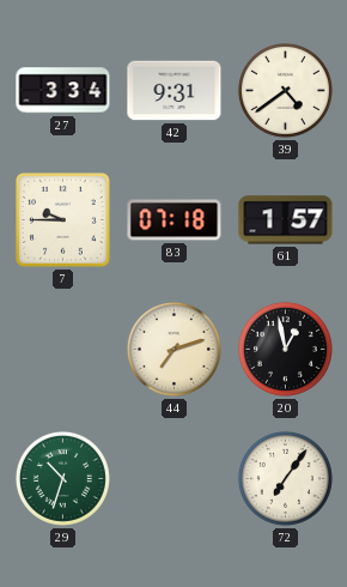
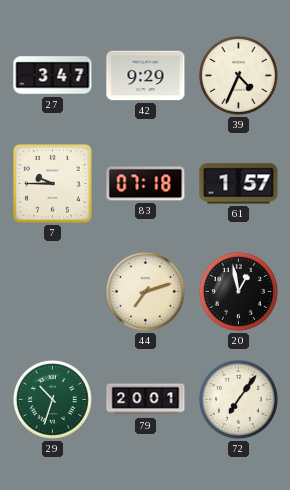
27: 3:34 -> 3:47 (53, 76)
42: 9:31 -> 9:29 (146, 76)
39: 4:39 -> 4:34 (238, 75)
79: none -> 20:01 (146, 400)
